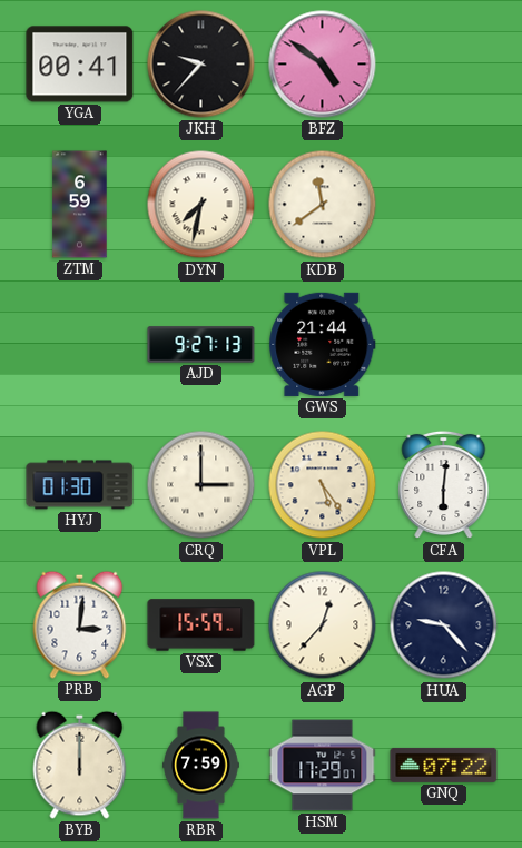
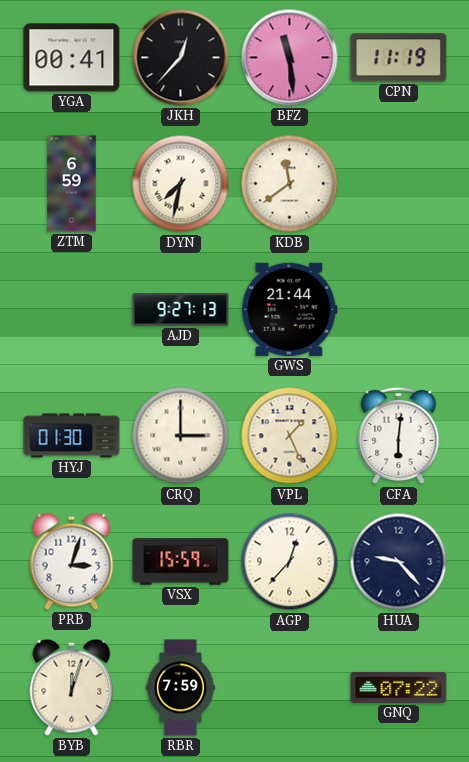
JKH: 9:37 -> 12:37 (181, 58)
BFZ: 4:51 -> 11:29 (290, 58)
CPN: none -> 11:19 (399, 58)
VPL: 5:24 -> 1:26 (290, 436)
PRB: 3:01 -> 3:03 (72, 561)
BYB: 12:00 -> 12:03 (72, 687)
HSM: 17:29 -> none (323, 766)
